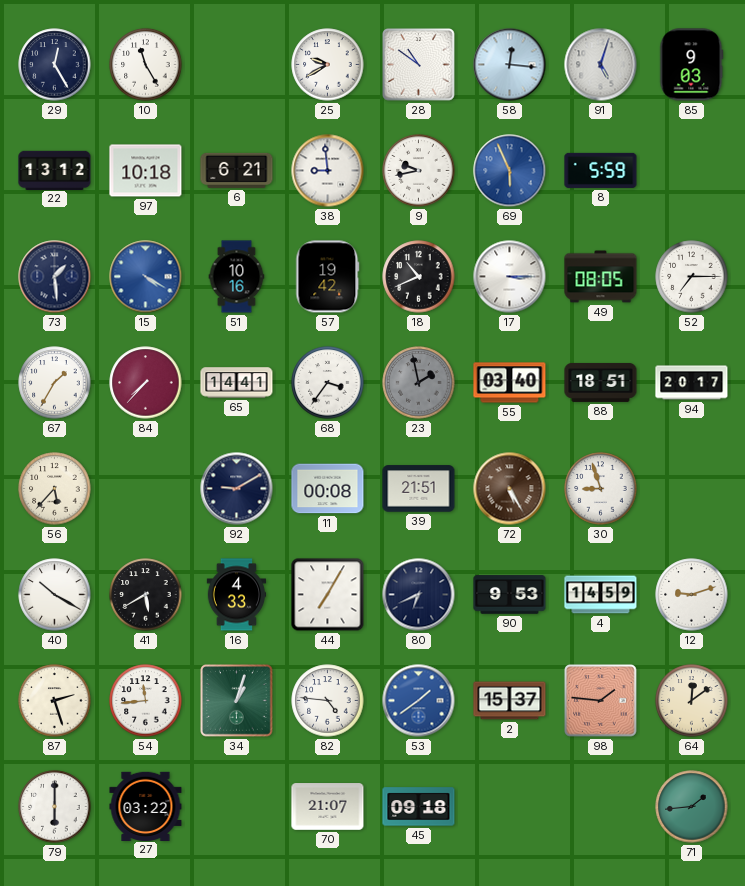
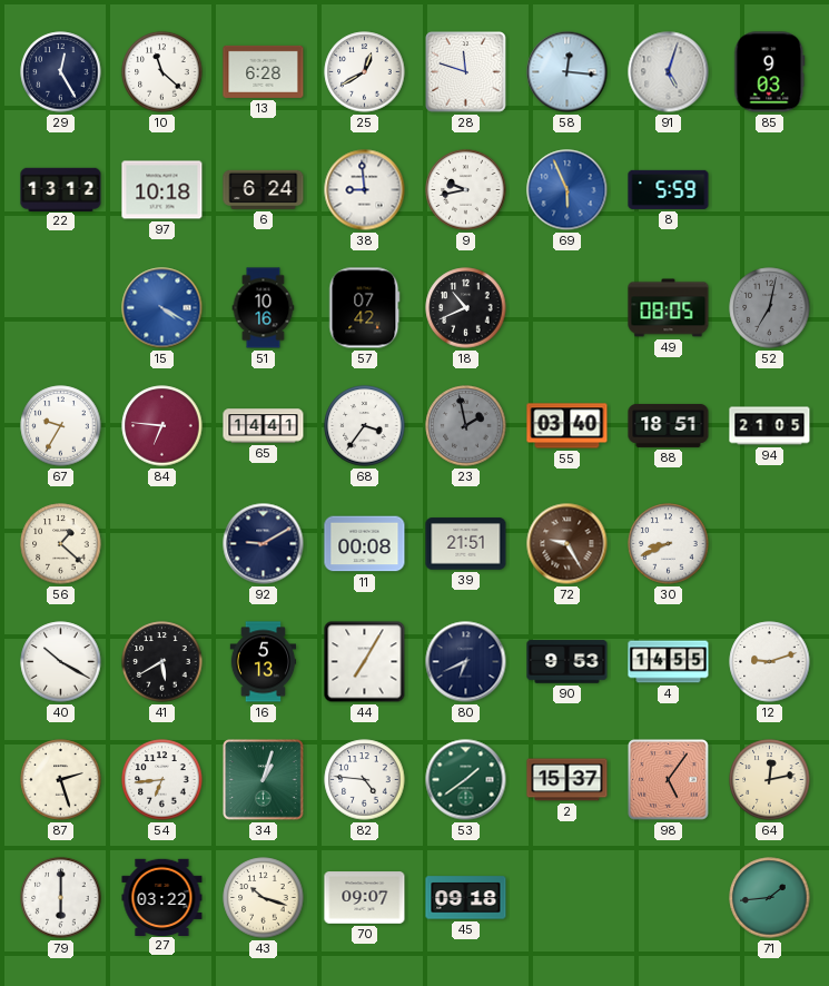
10: 11:25 -> 11:22 (162, 72)
13: none -> 6:28 (264, 71)
25: 9:40 -> 12:40 (365, 72)
28: 10:51 -> 11:48 (466, 72)
6: 6:21 -> 6:24 (264, 189)
73: 1:29 -> none (55, 277)
57: 19:42 -> 07:42 (365, 308)
17: 3:15 -> none (510, 277)
52: 7:15 -> 7:02 (770, 308)
52 dial: white -> grey (770, 308)
67: 1:35 -> 9:35 (61, 426)
84: 7:37 -> 6:46 (162, 426)
94: 20:17 -> 21:05 (770, 426)
56: 5:37 -> 1:22 (61, 544)
72: 5:25 -> 9:25 (568, 544)
30: 8:57 -> 8:41 (669, 544)
16: 4:33 -> 5:13 (264, 662)
4: 14:59 -> 14:55 (669, 662)
54: 11:44 -> 6:44 (162, 780)
53 dial: blue -> green (466, 780)
98: 1:46 -> 5:06 (669, 780)
64: 12:09 -> 12:13 (770, 780)
43: none -> 10:18 (264, 898)
70: 21:07 -> 09:07 (365, 898)
